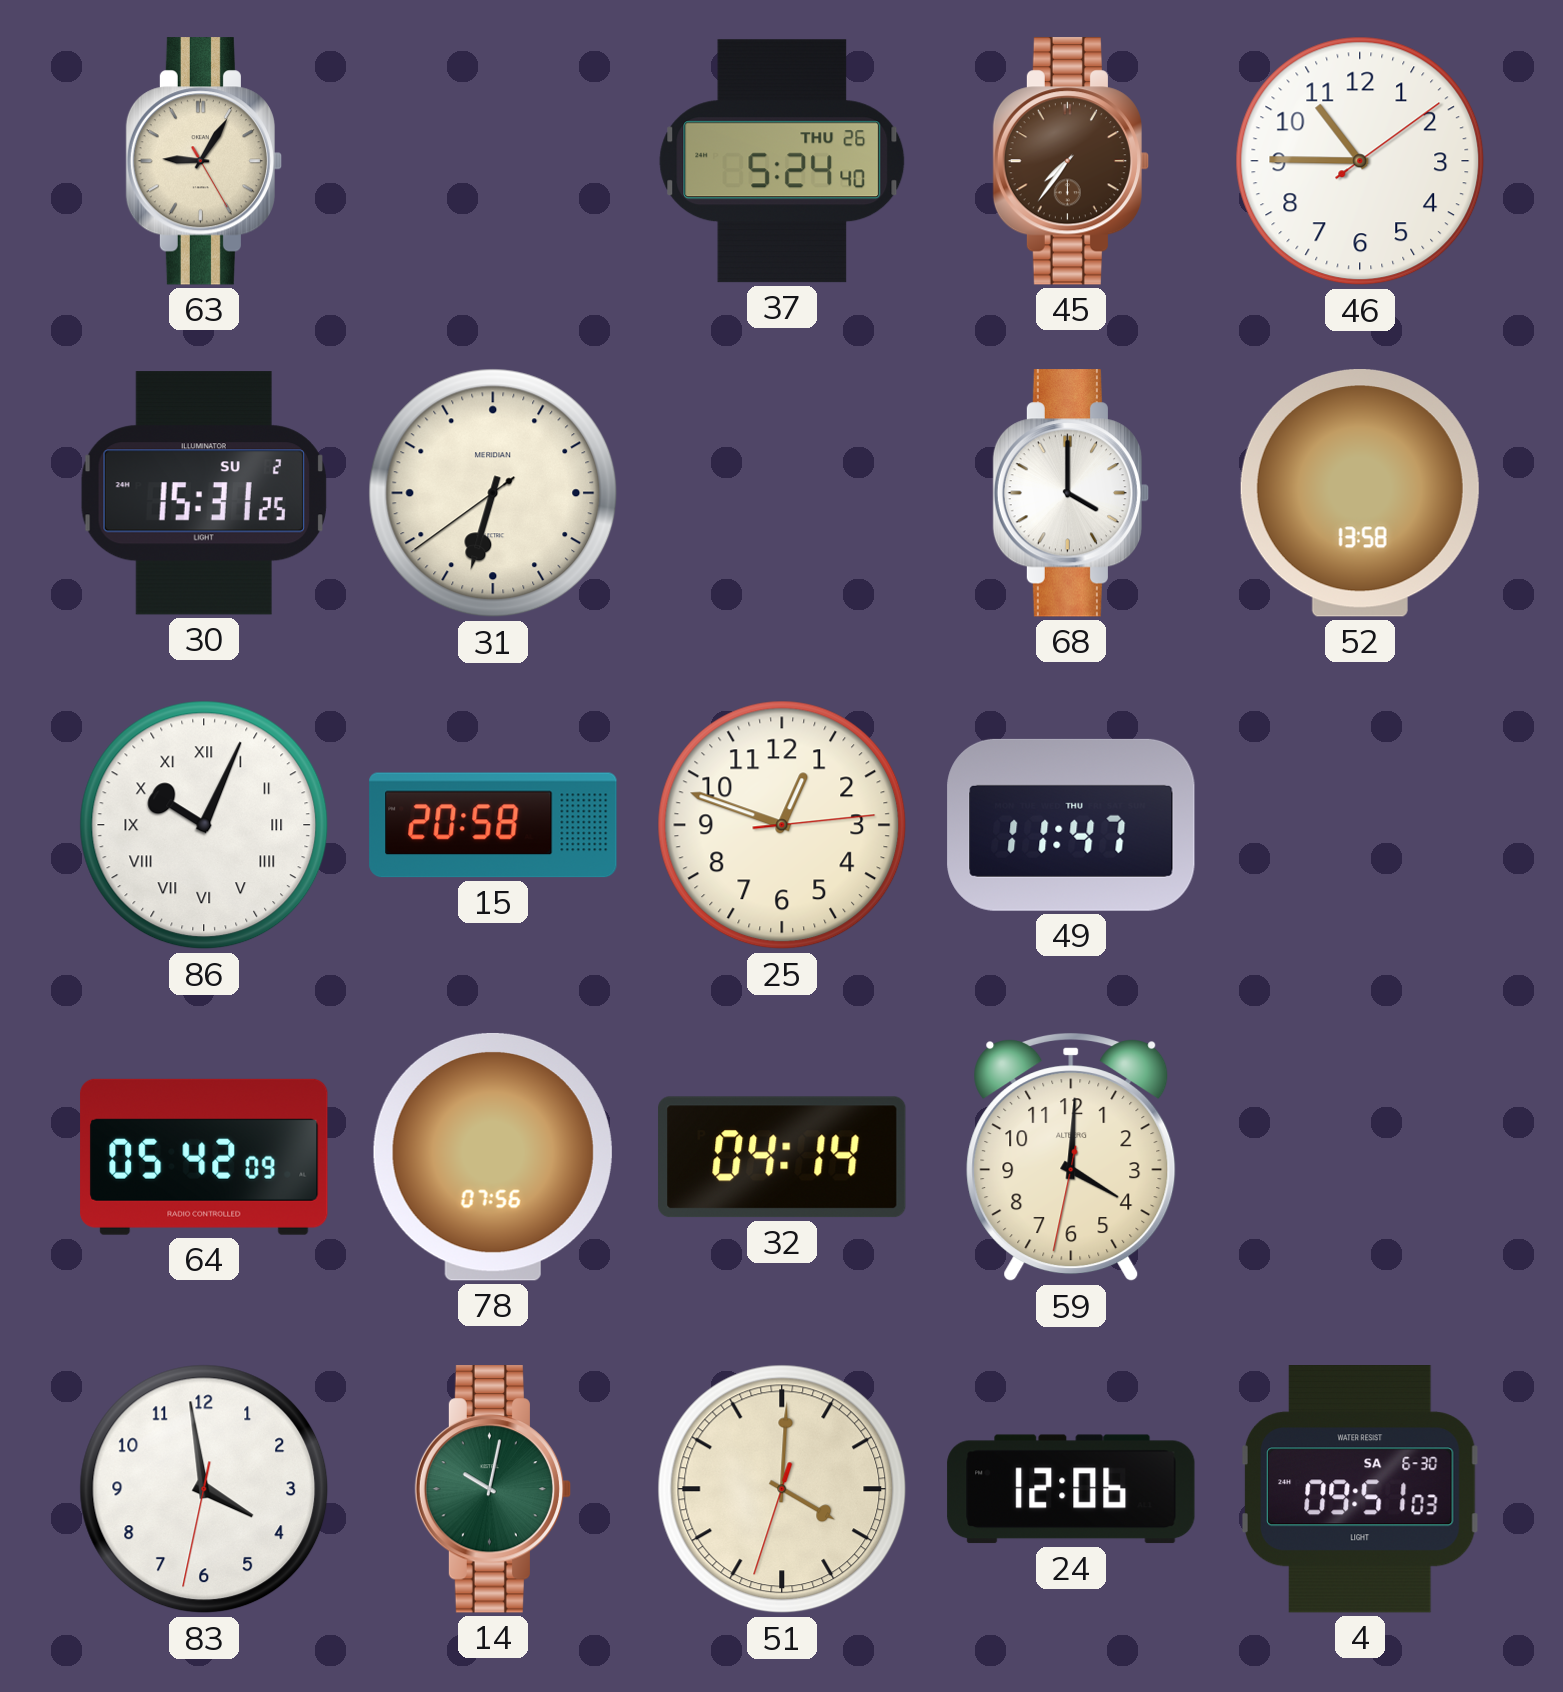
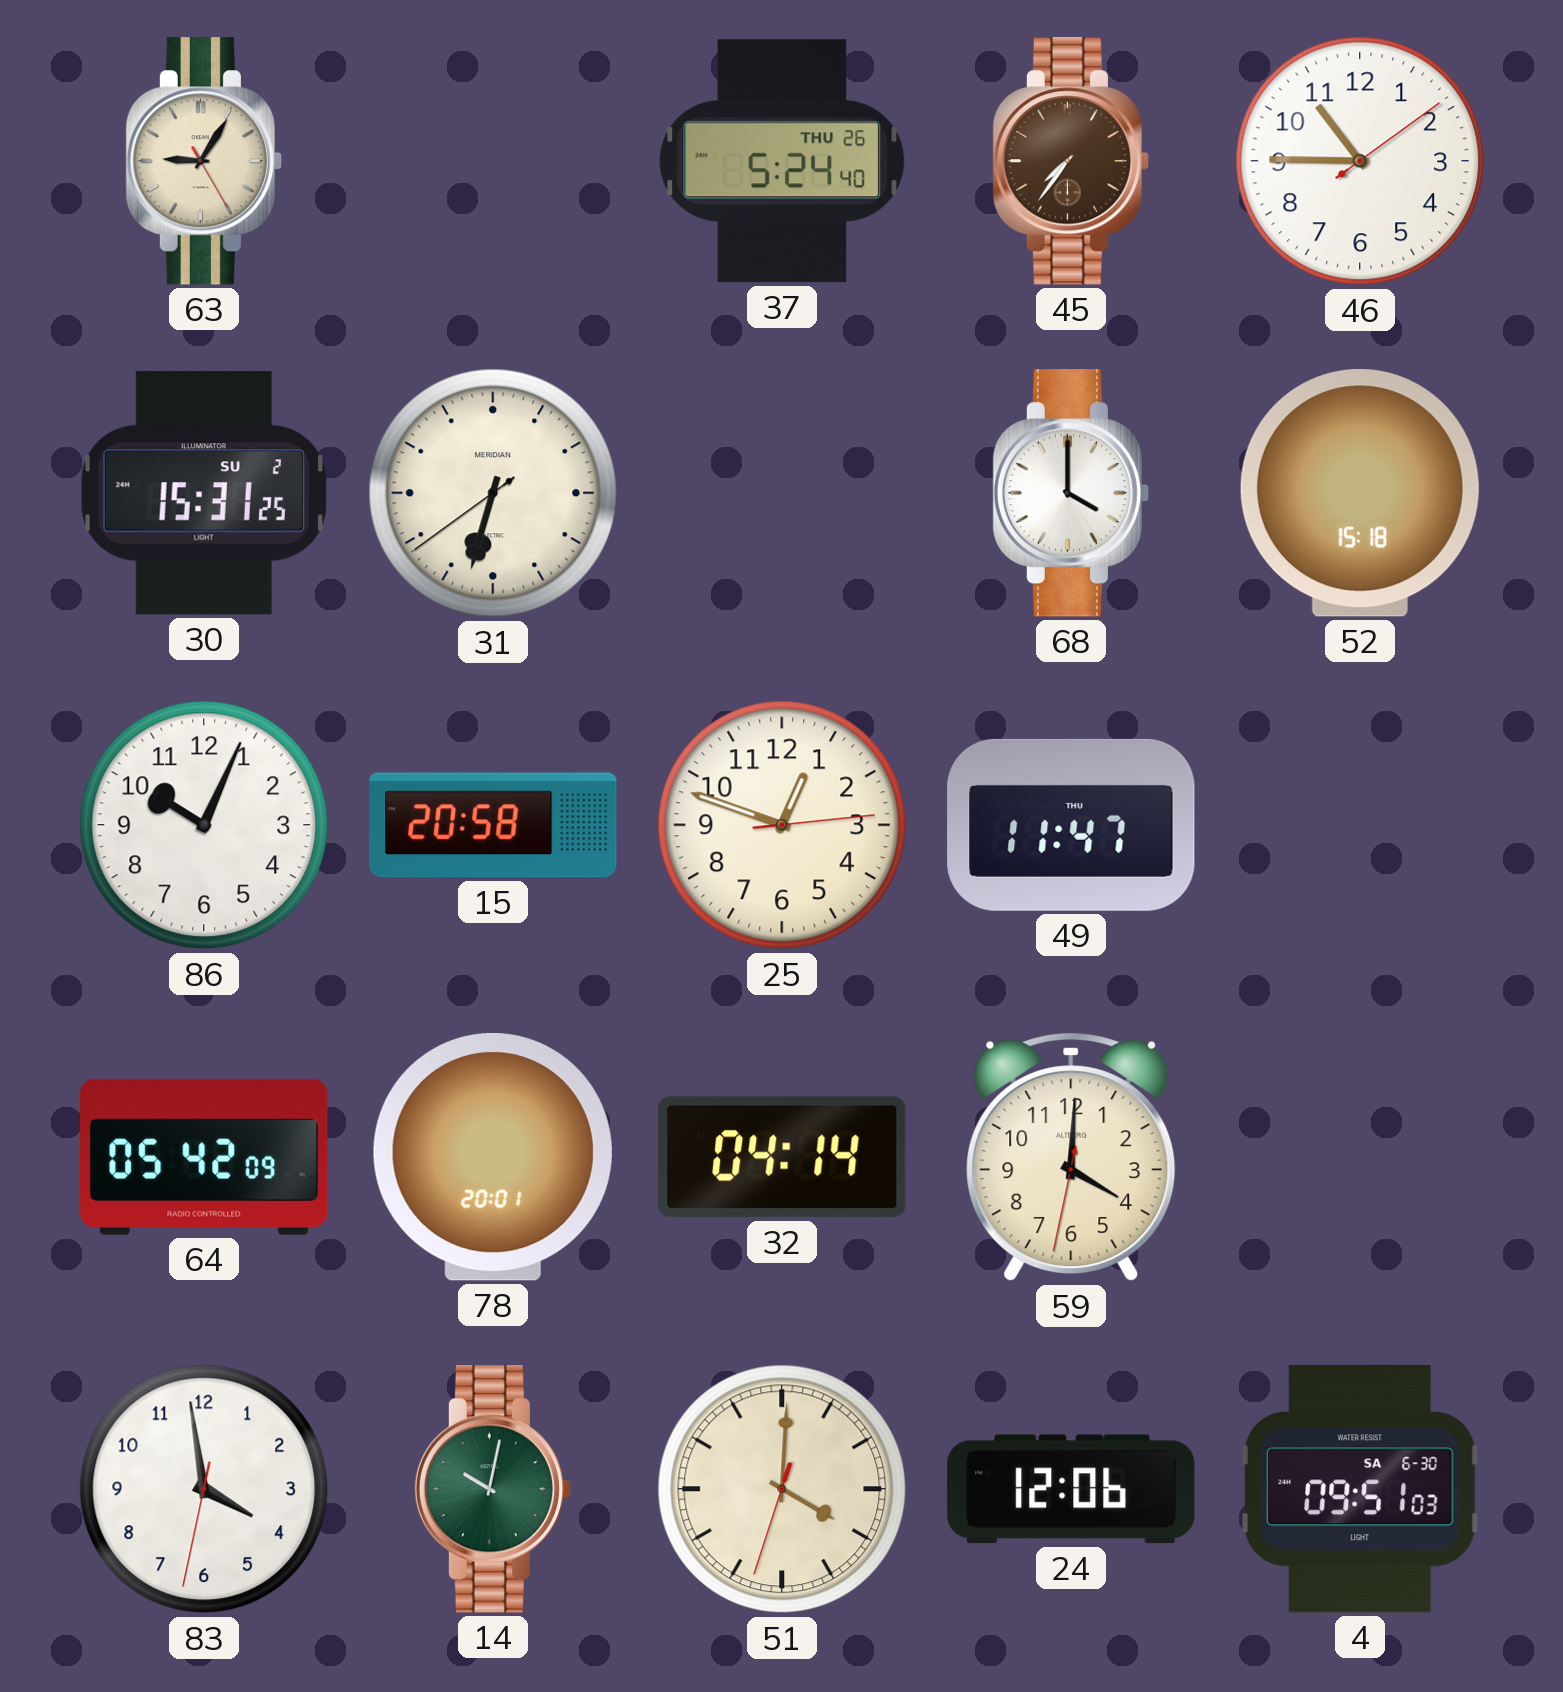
52: 13:58 -> 15:18 (1360, 494)
86 numerals: Roman -> Arabic (204, 825)
78: 07:56 -> 20:01 (493, 1157)
